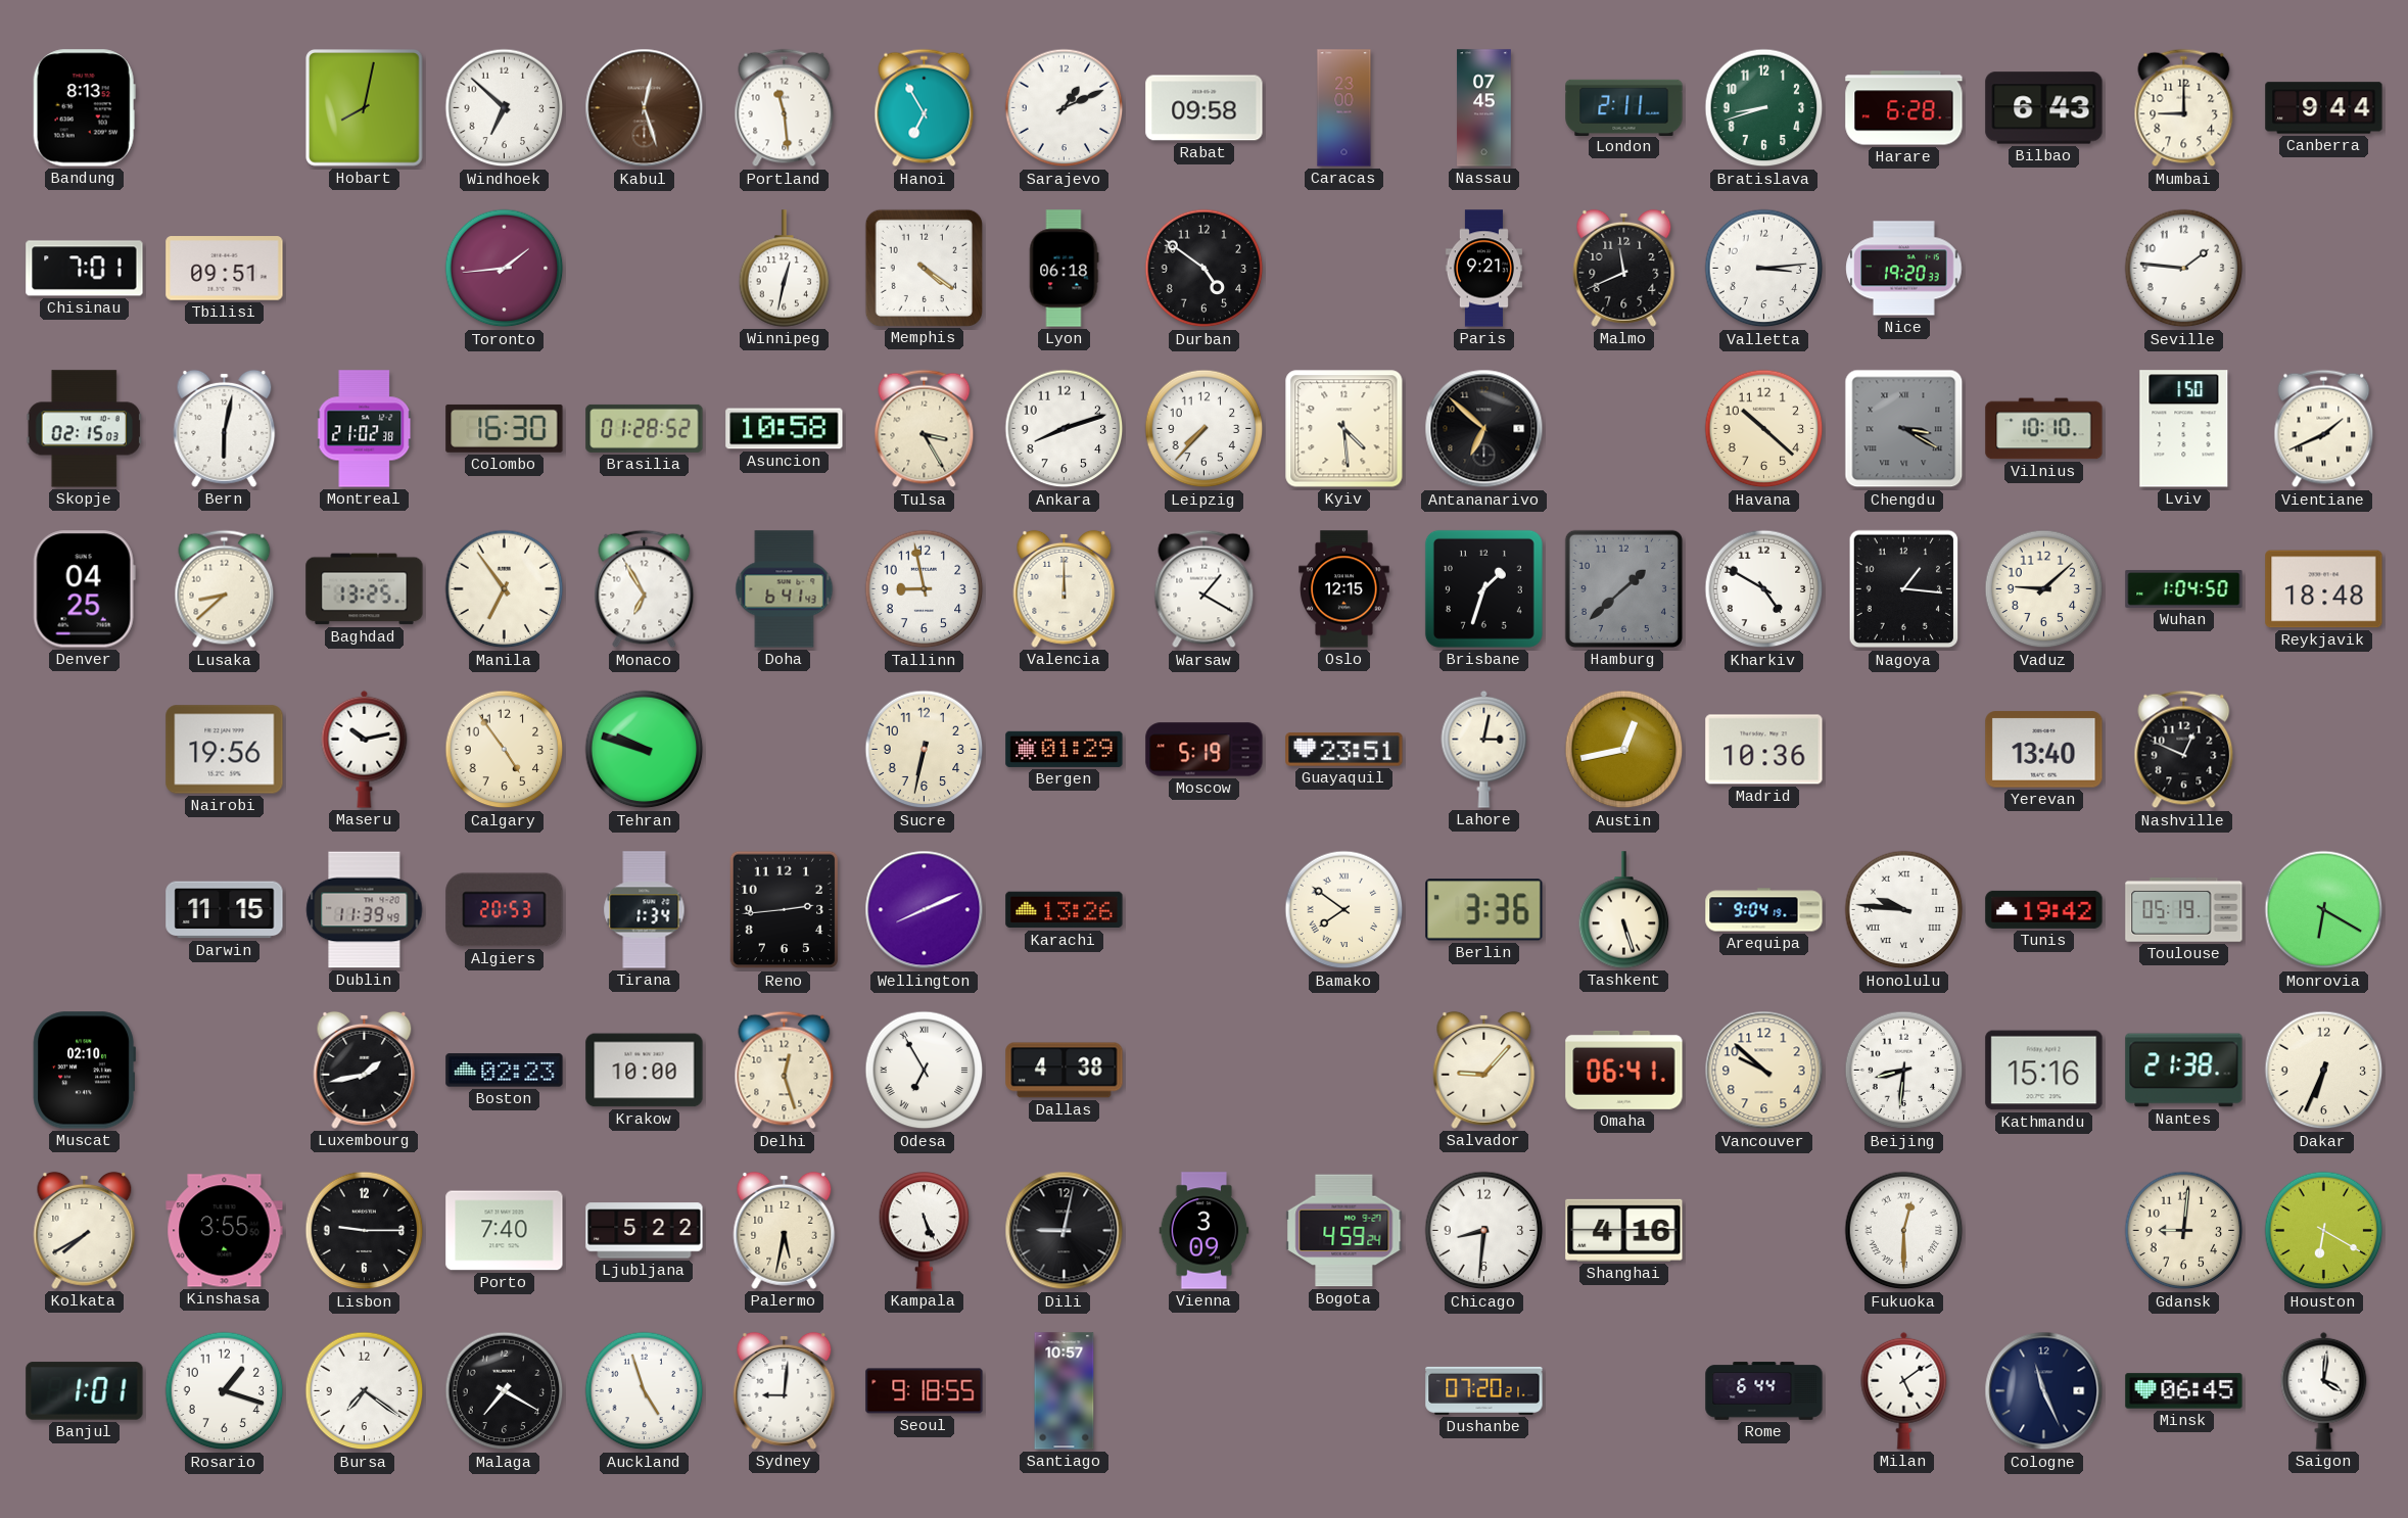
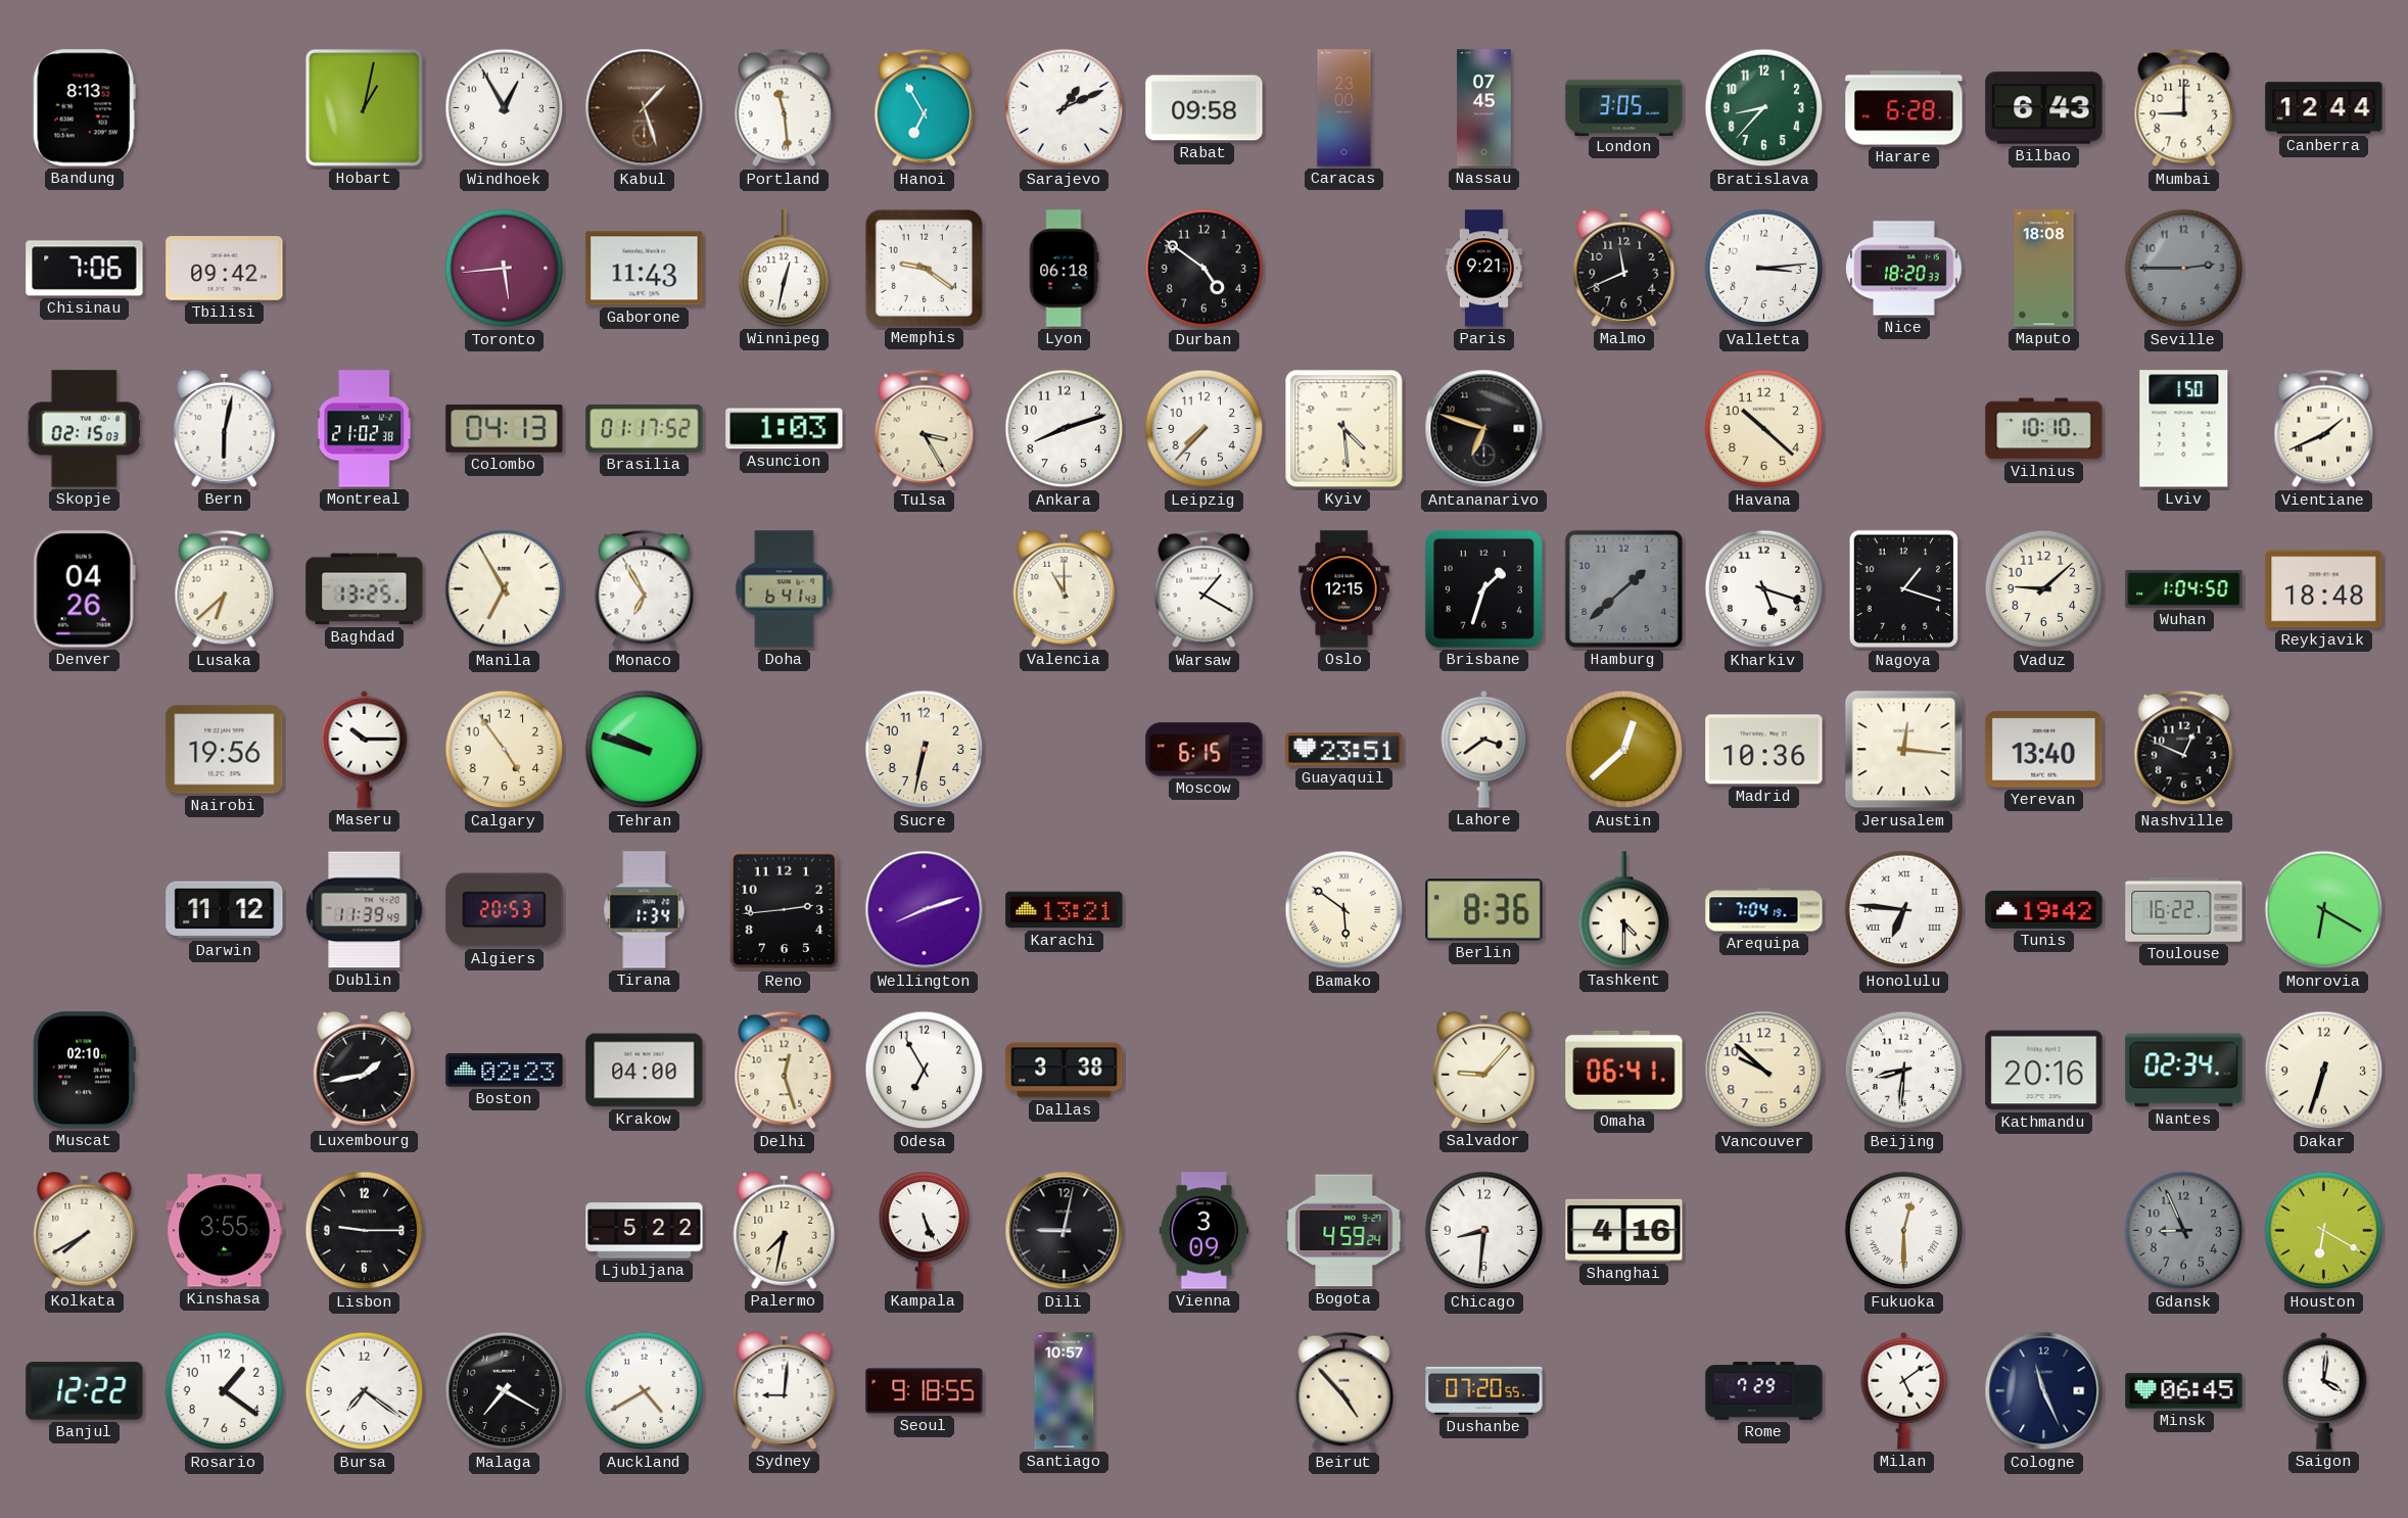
Hobart: 8:02 -> 1:02 (365, 108)
Windhoek: 6:52 -> 12:55 (505, 108)
Kabul: 12:27 -> 1:27 (645, 108)
London: 2:11 -> 3:05 (1624, 107)
Bratislava: 8:42 -> 8:37 (1764, 108)
Canberra: 9:44 -> 12:44 (2324, 108)
Chisinau: 7:01 -> 7:06 (85, 269)
Tbilisi: 09:51 -> 09:42 (225, 269)
Toronto: 1:44 -> 5:44 (505, 269)
Gaborone: none -> 11:43 (645, 269)
Memphis: 4:21 -> 9:21 (924, 268)
Nice: 19:20 -> 18:20 (1904, 269)
Maputo: none -> 18:08 (2044, 269)
Seville: 1:46 -> 2:45 (2184, 269)
Seville dial: white -> grey (2184, 269)
Colombo: 16:30 -> 04:13 (505, 428)
Brasilia: 01:28 -> 01:17 (645, 428)
Asuncion: 10:58 -> 1:03 (785, 429)
Antananarivo: 6:52 -> 6:48 (1484, 429)
Chengdu: 3:20 -> none (1904, 429)
Denver: 04:25 -> 04:26 (84, 589)
Lusaka: 8:38 -> 6:38 (225, 589)
Manila: 6:54 -> 6:55 (505, 589)
Tallinn: 8:58 -> none (925, 589)
Valencia: 12:00 -> 11:00 (1065, 588)
Kharkiv: 4:50 -> 5:18 (1764, 589)
Nagoya: 1:16 -> 1:18 (1904, 589)
Maseru: 10:13 -> 10:15 (365, 749)
Bergen: 01:29 -> none (1065, 749)
Moscow: 5:19 -> 6:15 (1205, 750)
Lahore: 3:02 -> 3:39 (1484, 749)
Austin: 12:43 -> 12:38 (1624, 750)
Jerusalem: none -> 12:16 (1904, 750)
Darwin: 11:15 -> 11:12 (225, 910)
Wellington: 8:11 -> 8:12 (925, 910)
Karachi: 13:26 -> 13:21 (1065, 910)
Bamako: 7:51 -> 5:51 (1344, 910)
Berlin: 3:36 -> 8:36 (1484, 910)
Tashkent: 5:27 -> 4:30 (1624, 910)
Arequipa: 9:04 -> 7:04 (1764, 910)
Honolulu: 9:46 -> 6:46 (1904, 910)
Toulouse: 05:19 -> 16:22 (2184, 910)
Krakow: 10:00 -> 04:00 (645, 1071)
Odesa numerals: Roman -> Arabic (925, 1071)
Dallas: 4:38 -> 3:38 (1065, 1071)
Kathmandu: 15:16 -> 20:16 (2044, 1071)
Nantes: 21:38 -> 02:34 (2184, 1071)
Dakar: 6:34 -> 6:33 (2324, 1071)
Porto: 7:40 -> none (505, 1231)
Palermo: 5:32 -> 7:32 (785, 1230)
Gdansk: 9:01 -> 8:56 (2184, 1231)
Gdansk dial: cream -> grey (2184, 1231)
Banjul: 1:01 -> 12:22 (85, 1391)
Rosario: 1:18 -> 1:21 (225, 1391)
Auckland: 4:57 -> 4:40 (645, 1391)
Beirut: none -> 4:53 (1344, 1391)
Dushanbe: 07:20:21 -> 07:20:55 (1484, 1390)
Rome: 6:44 -> 7:29 (1764, 1391)
